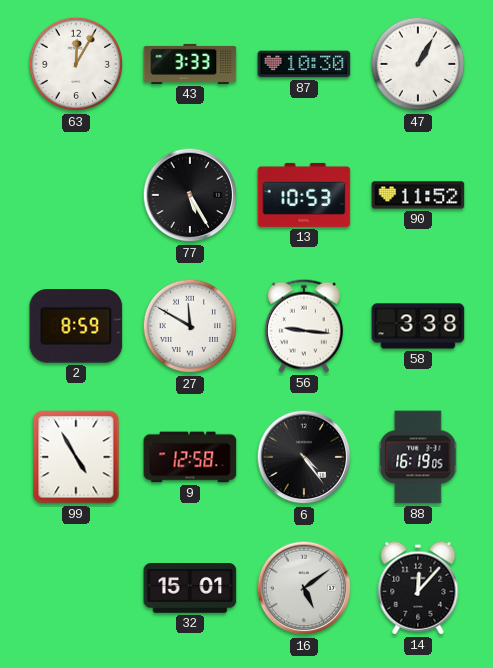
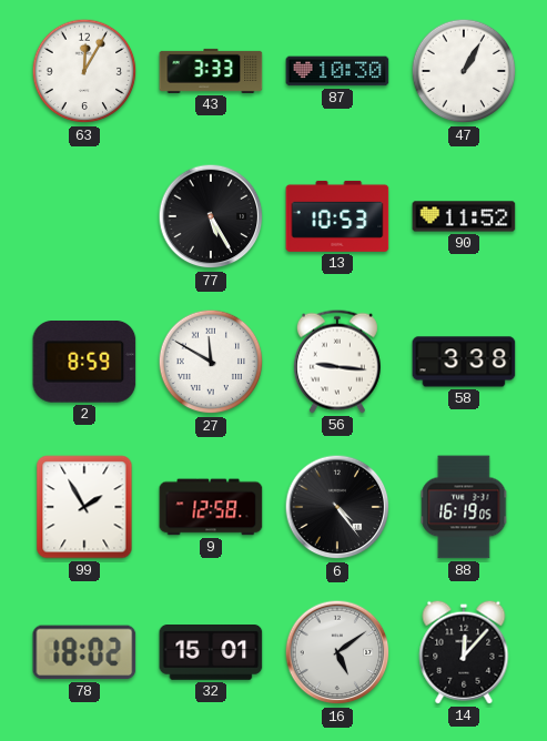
99: 4:55 -> 1:55 (84, 507)
78: none -> 18:02 (84, 652)
